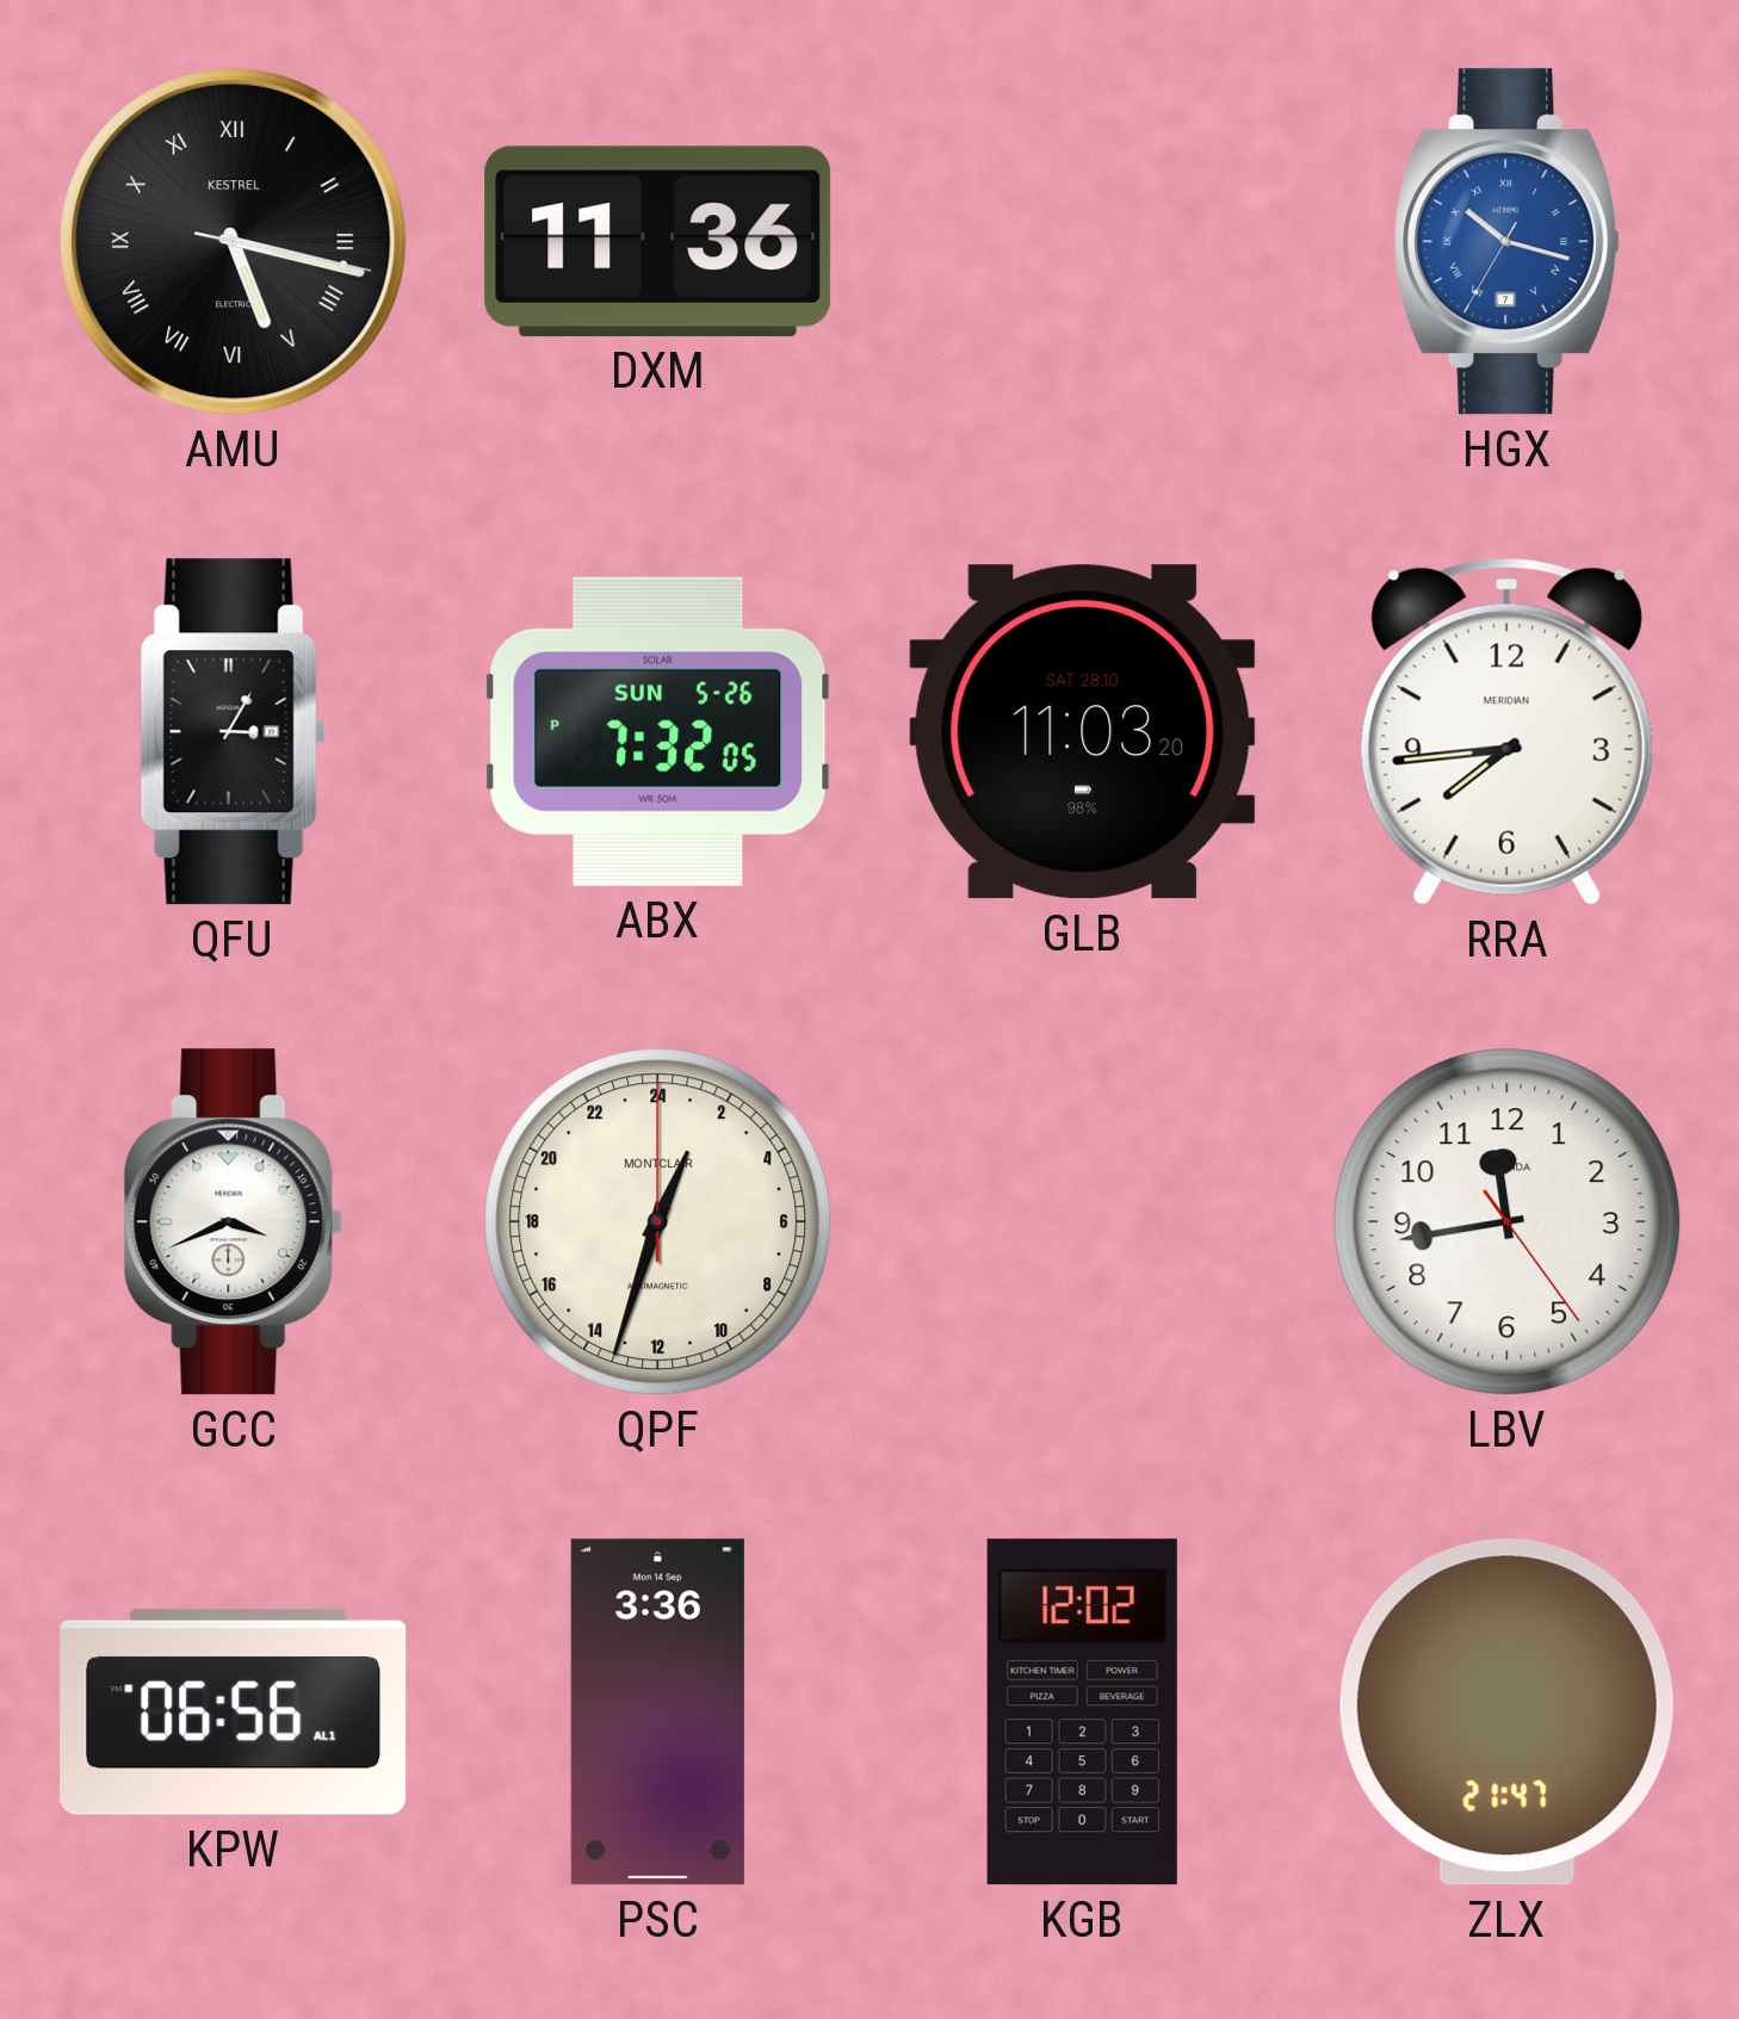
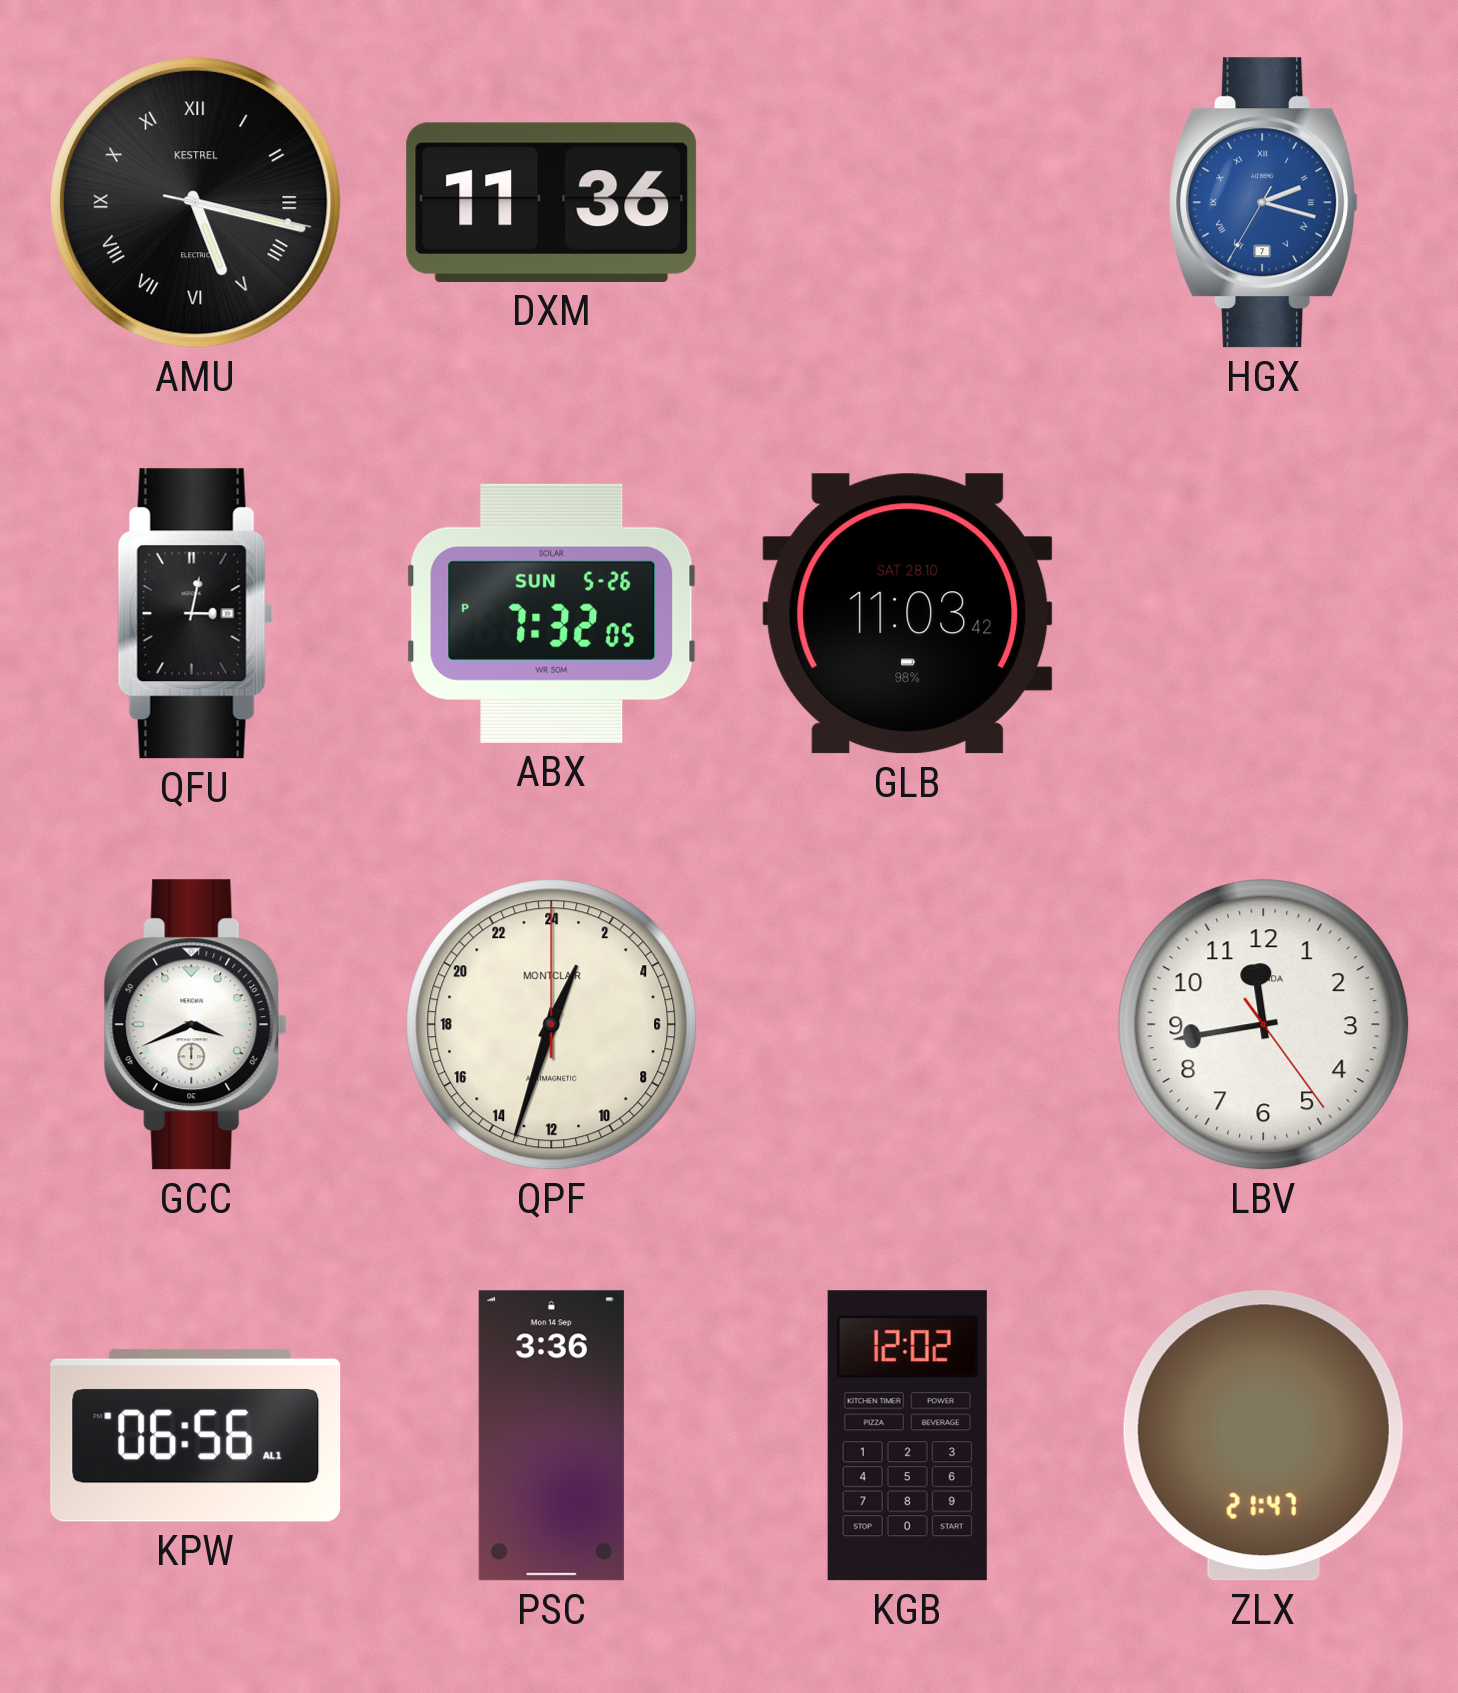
HGX: 10:17 -> 2:17 (1264, 203)
QFU: 3:05 -> 3:02 (195, 614)
GLB: 11:03:20 -> 11:03:42 (908, 614)
RRA: 7:44 -> none (1506, 731)
